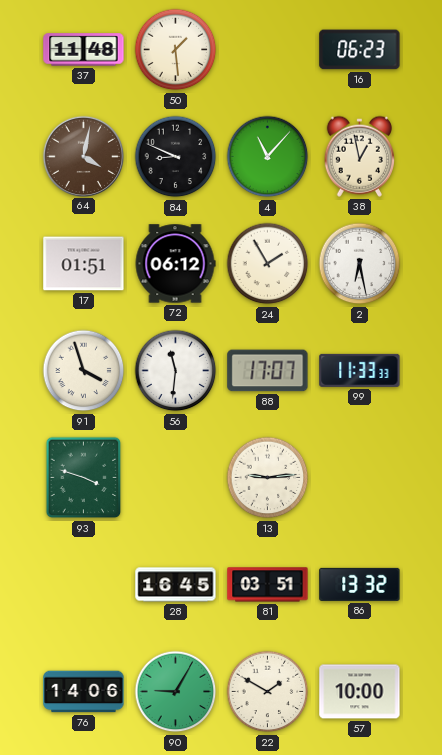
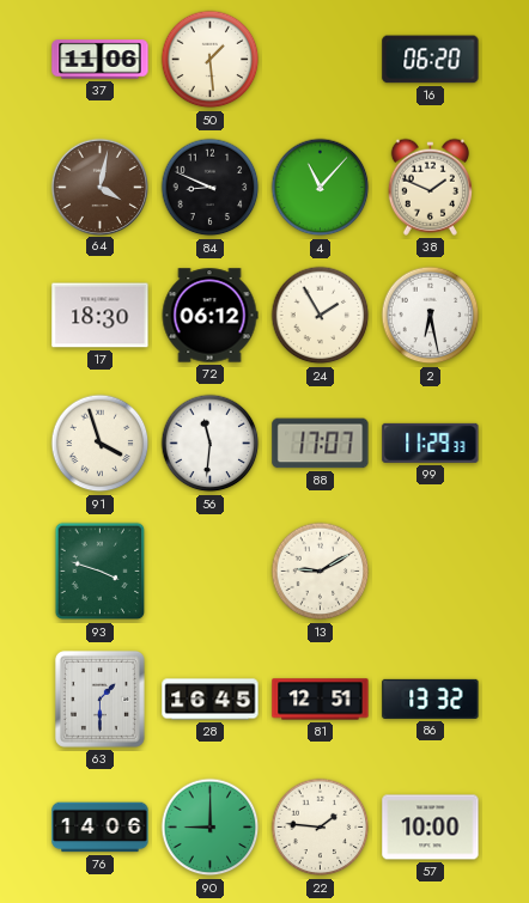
37: 11:48 -> 11:06 (101, 60)
16: 06:23 -> 06:20 (431, 60)
38: 12:58 -> 1:49 (430, 187)
17: 01:51 -> 18:30 (101, 316)
99: 11:33 -> 11:29 (431, 443)
13: 9:14 -> 9:10 (321, 572)
63: none -> 1:30 (99, 698)
81: 03:51 -> 12:51 (321, 700)
90: 9:05 -> 9:00 (211, 828)
22: 1:50 -> 1:46 (321, 828)
